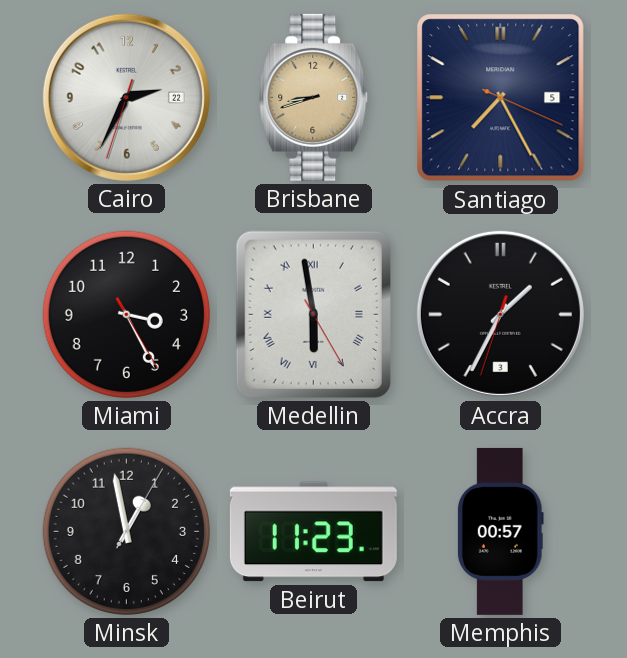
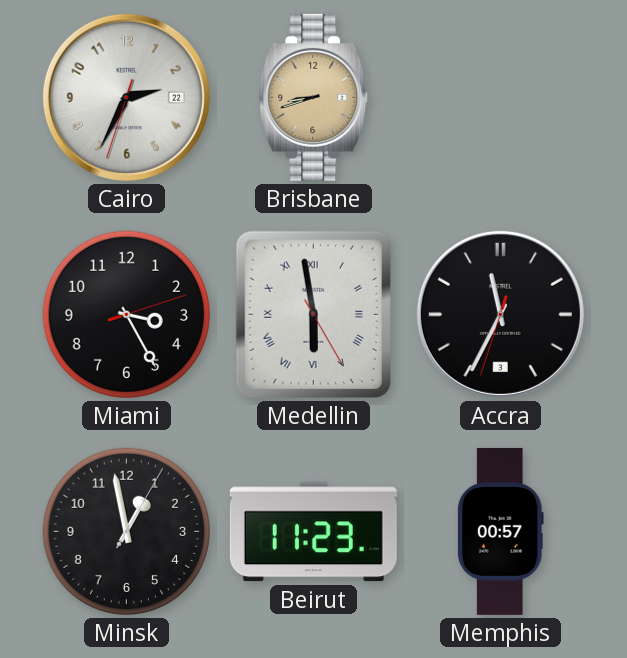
Santiago: 7:25 -> none (501, 98)
Miami: 3:25:25 -> 3:25:12 (126, 314)
Accra: 1:34 -> 11:34 (500, 314)
